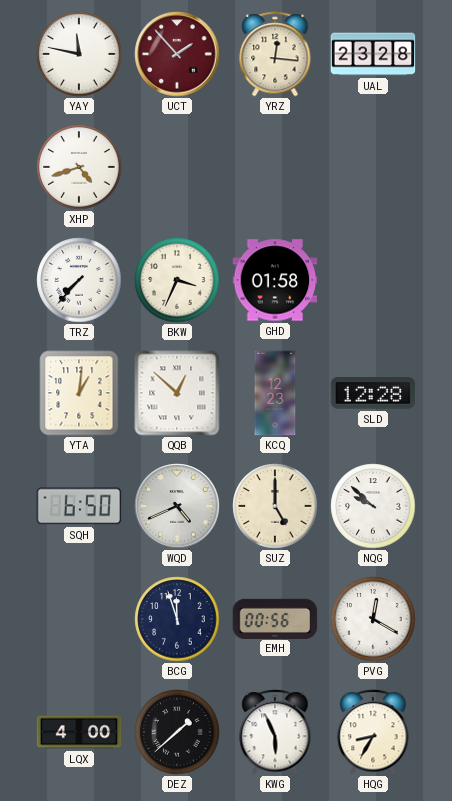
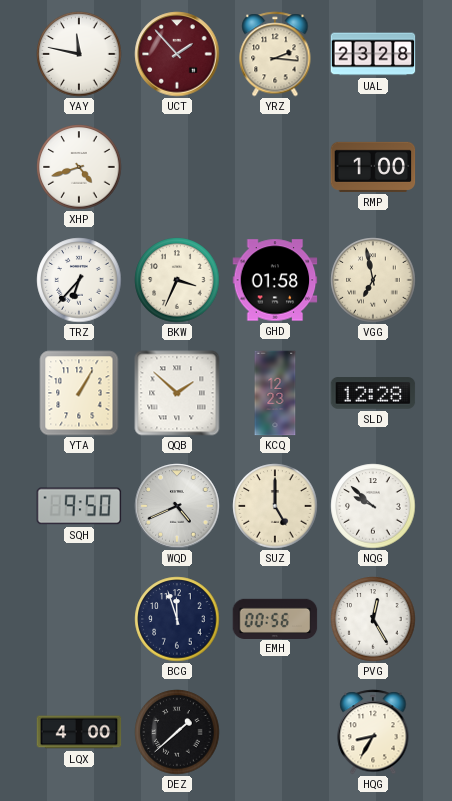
YRZ: 12:16 -> 2:16 (275, 54)
RMP: none -> 1:00 (373, 167)
TRZ: 7:37 -> 6:37 (79, 280)
VGG: none -> 6:58 (373, 280)
YTA: 1:01 -> 1:05 (79, 393)
QQB: 12:52 -> 1:52 (177, 393)
SQH: 6:50 -> 9:50 (79, 506)
PVG: 12:20 -> 12:25 (373, 619)
KWG: 5:56 -> none (275, 732)
